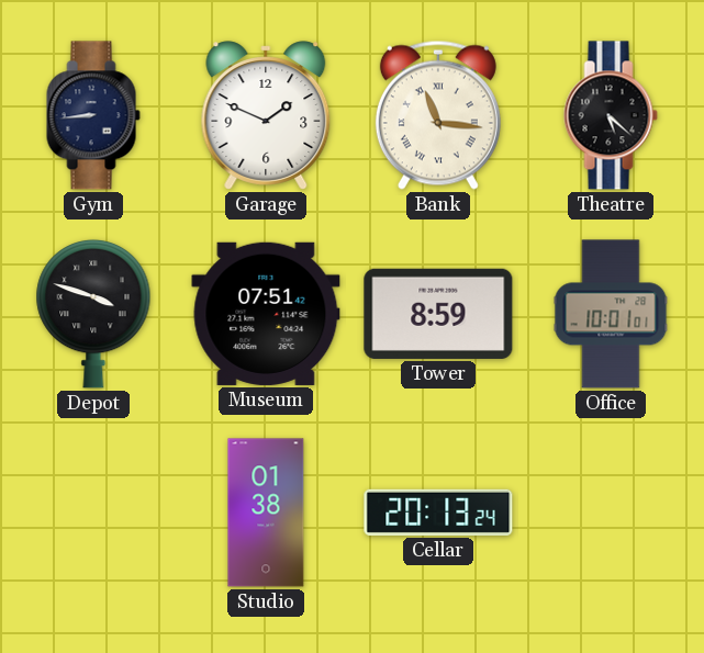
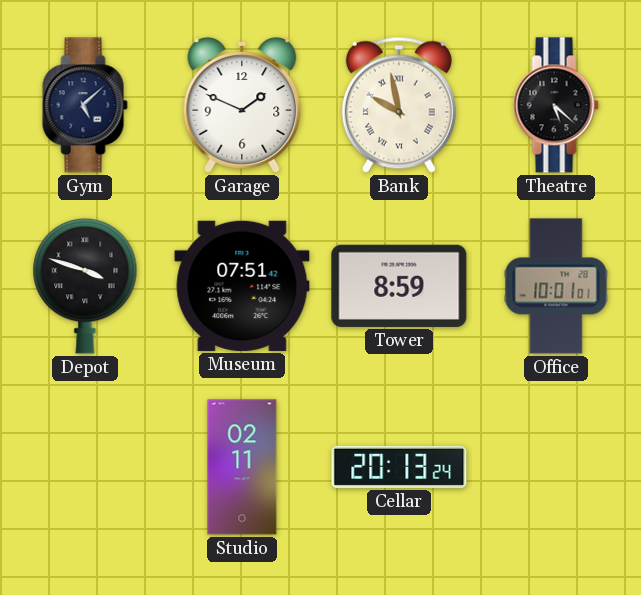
Gym: 8:44 -> 5:08 (85, 105)
Bank: 11:16 -> 9:58 (399, 105)
Studio: 01:38 -> 02:11 (242, 467)
